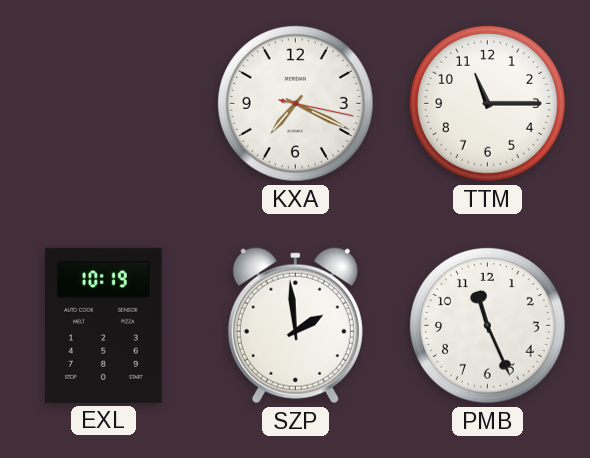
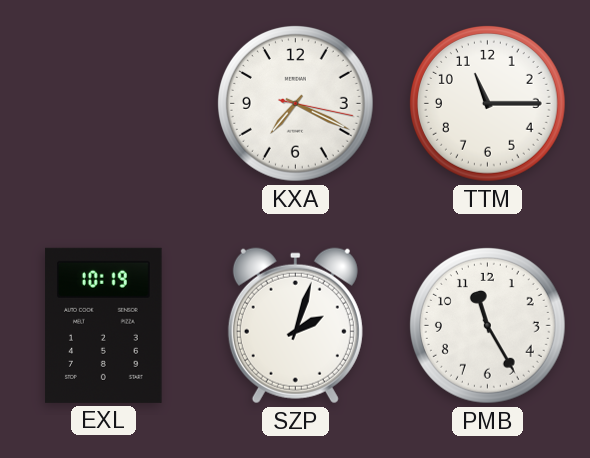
SZP: 1:59 -> 2:03 (295, 326)
PMB: 11:26 -> 11:25 (487, 325)
